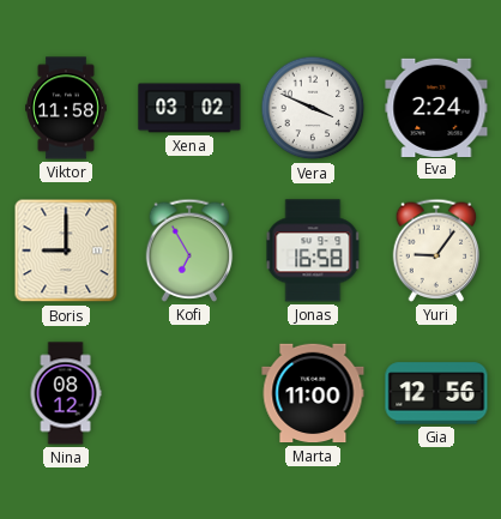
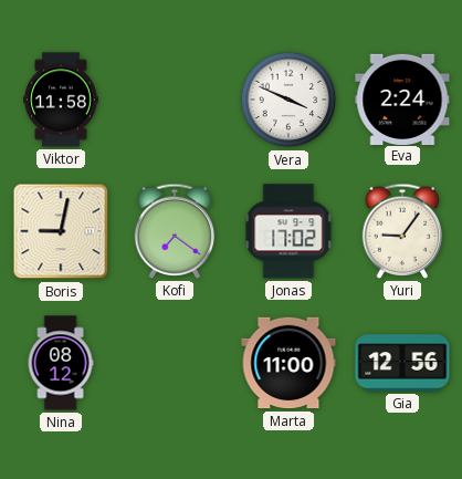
Xena: 03:02 -> none (189, 108)
Boris: 9:00 -> 9:02 (61, 231)
Kofi: 6:55 -> 7:21 (175, 231)
Jonas: 16:58 -> 17:02 (288, 231)
